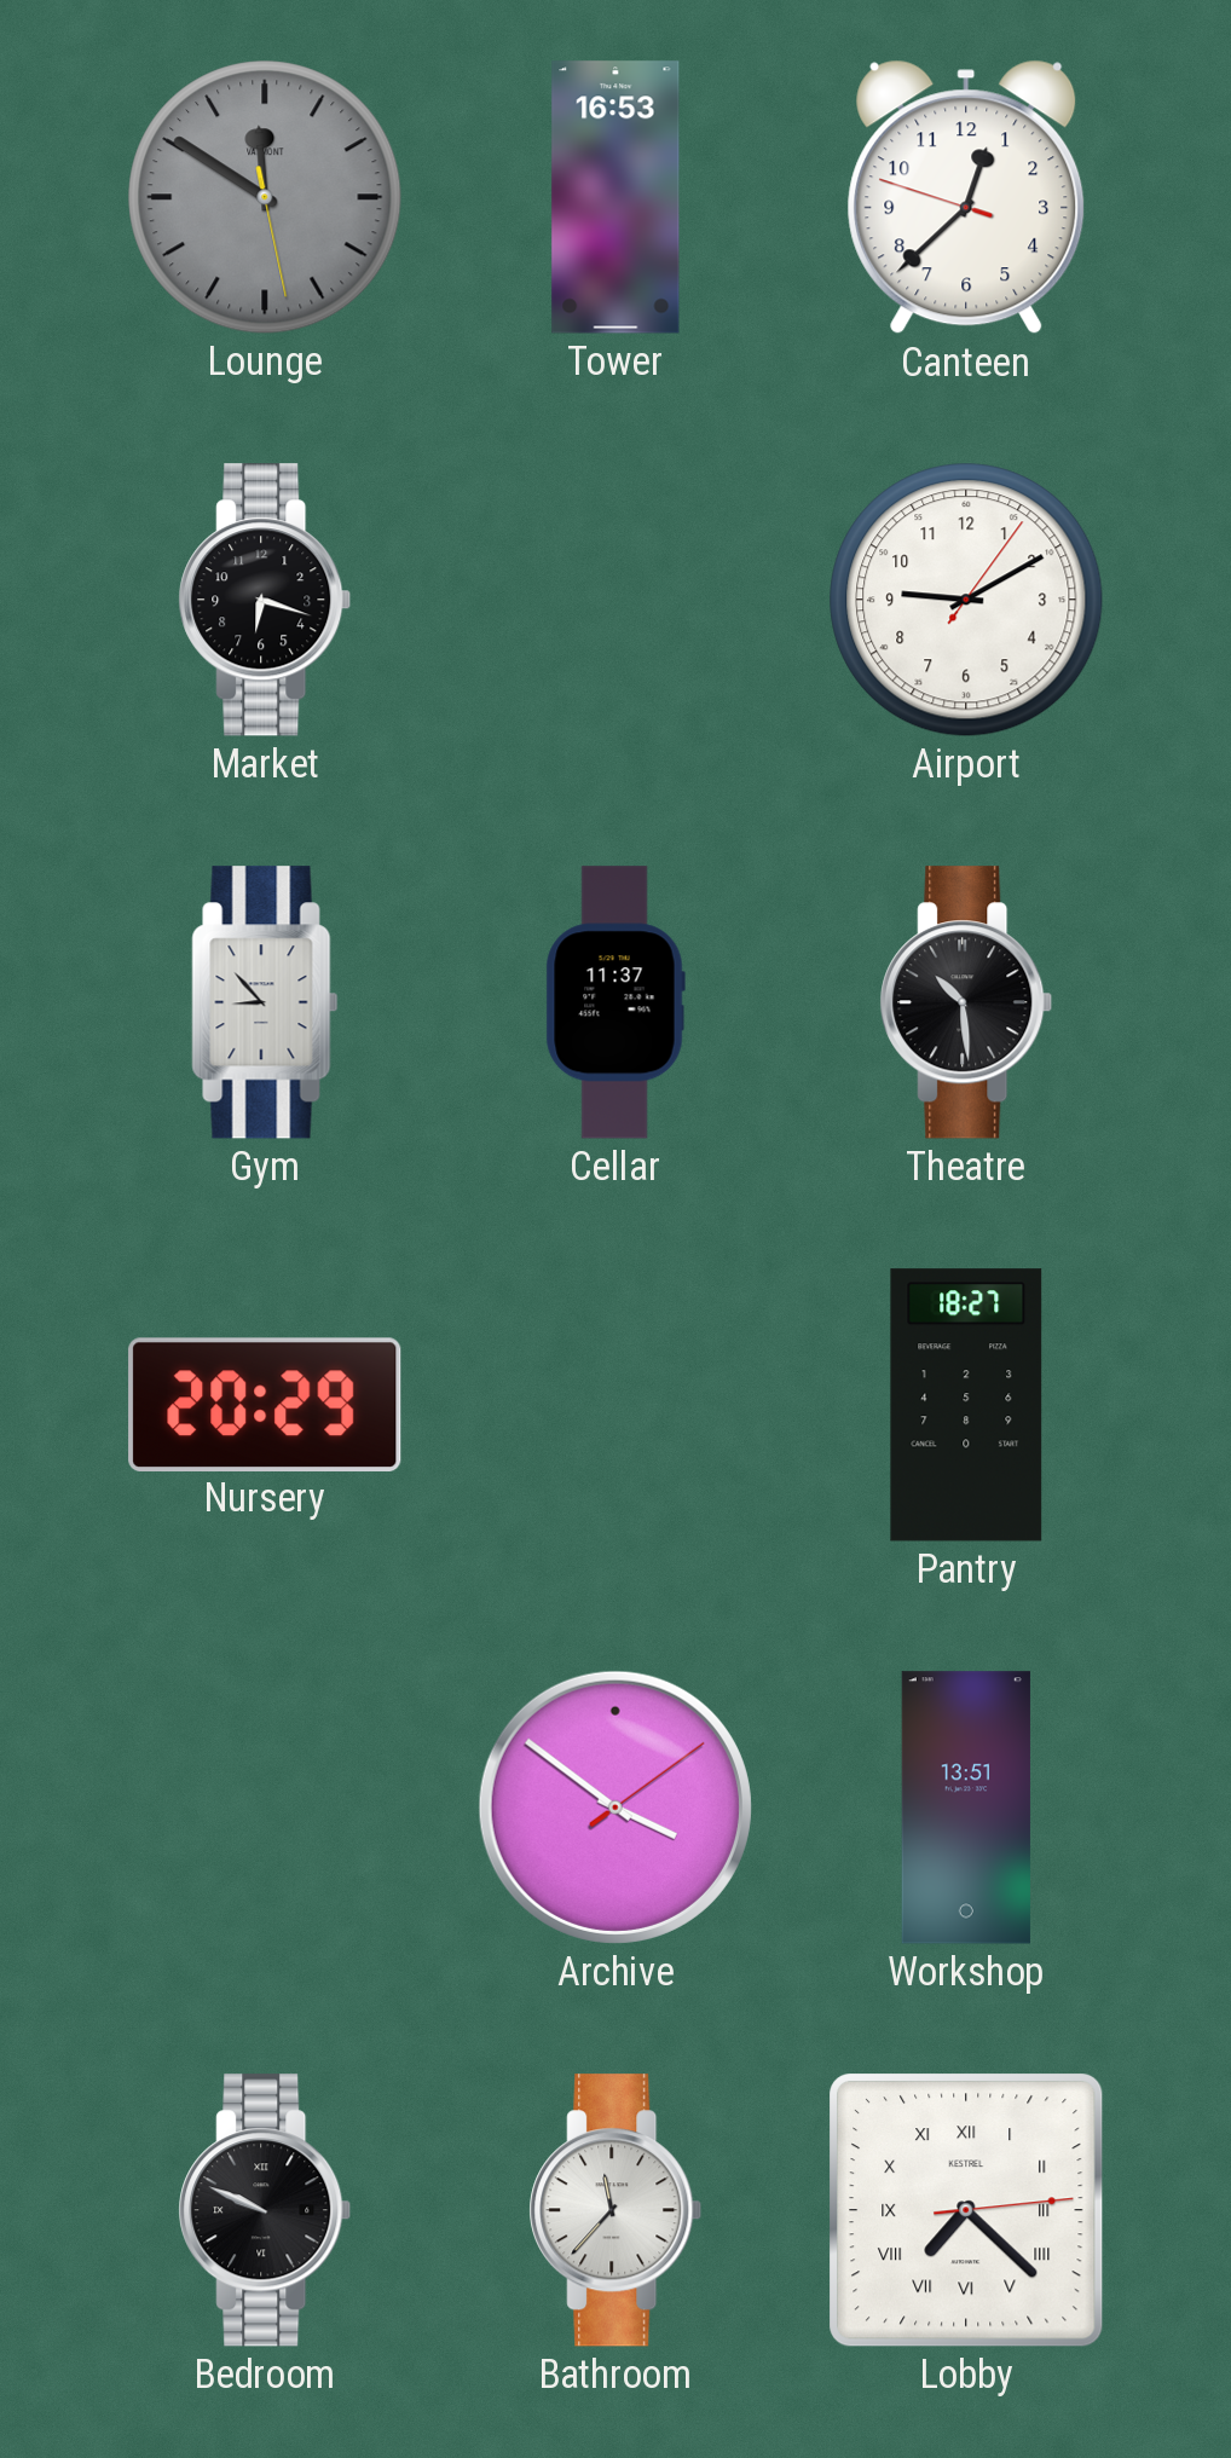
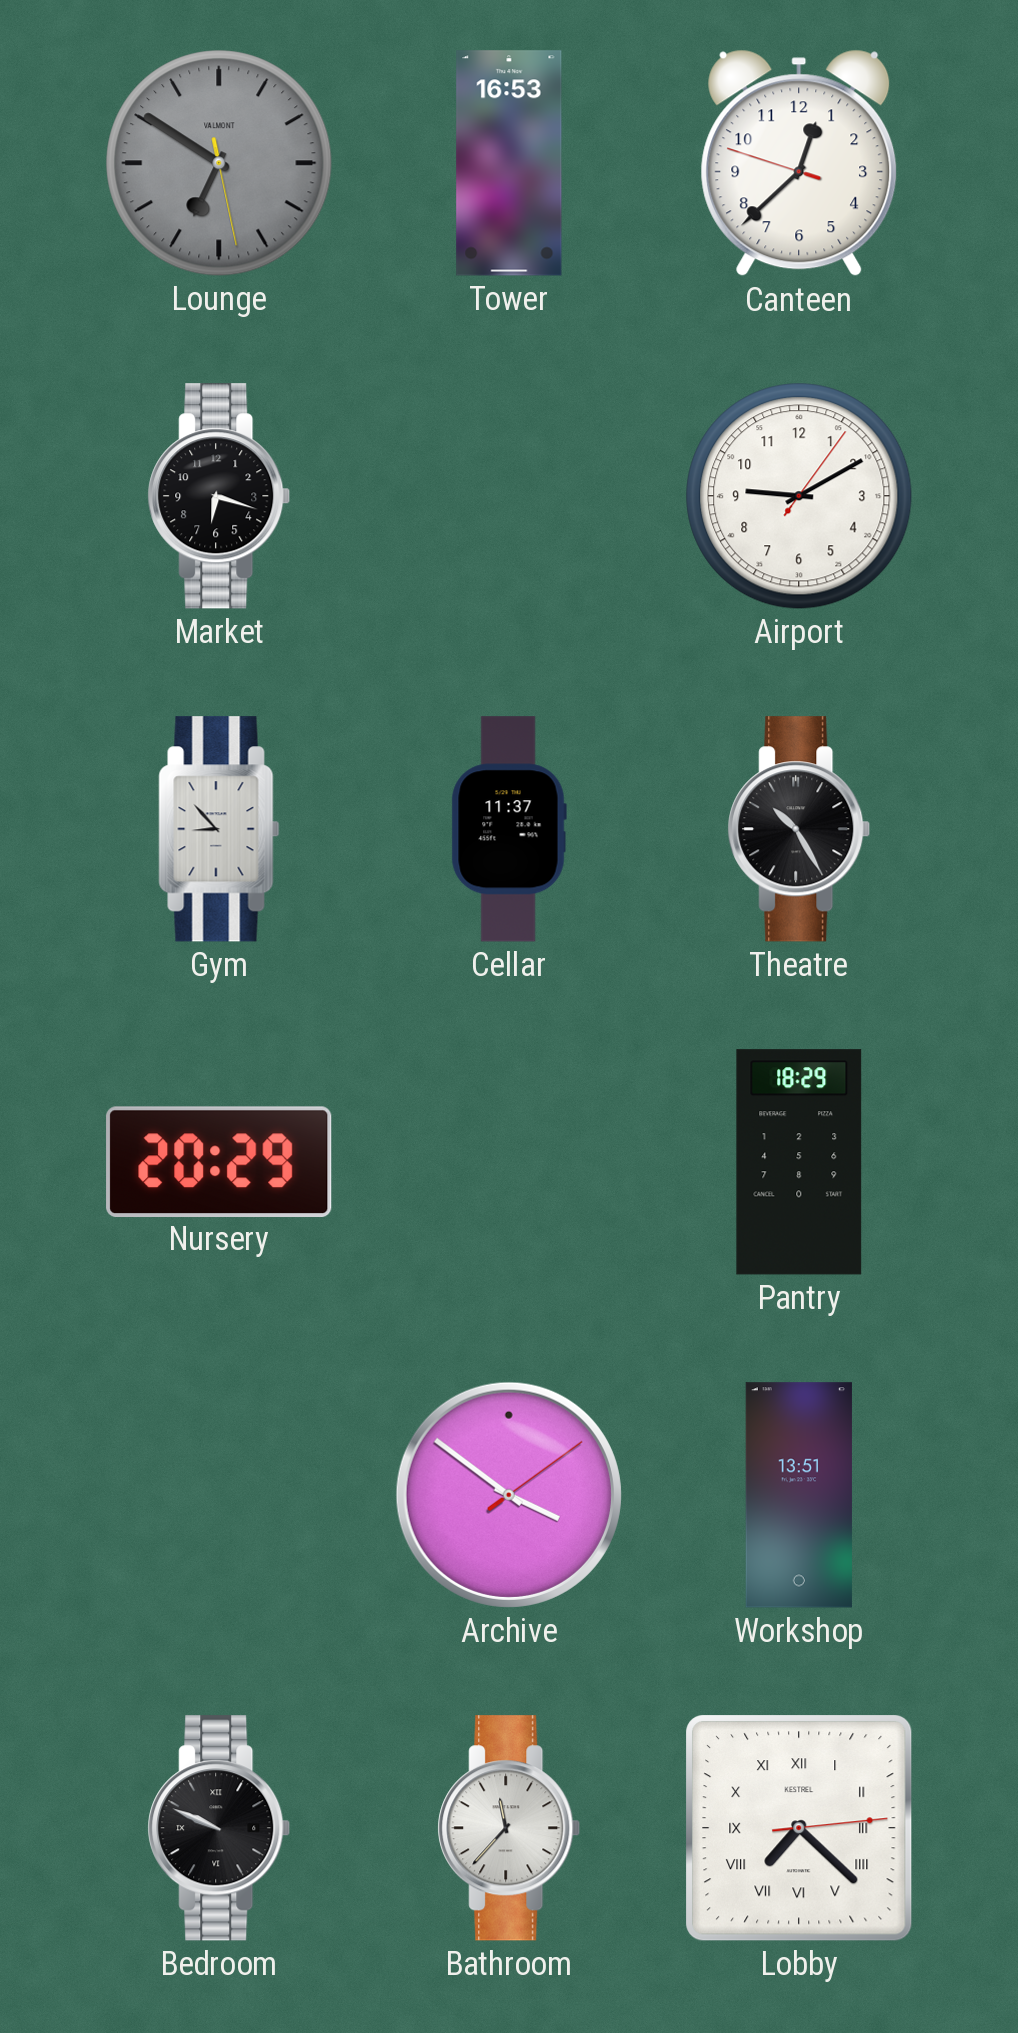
Lounge: 11:50 -> 6:50 (219, 163)
Theatre: 10:29 -> 10:25 (799, 829)
Pantry: 18:27 -> 18:29 (799, 1162)
